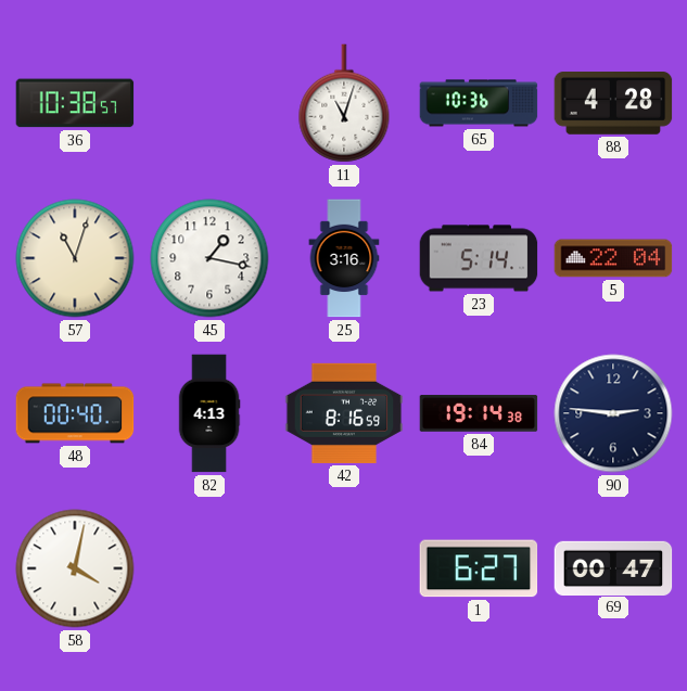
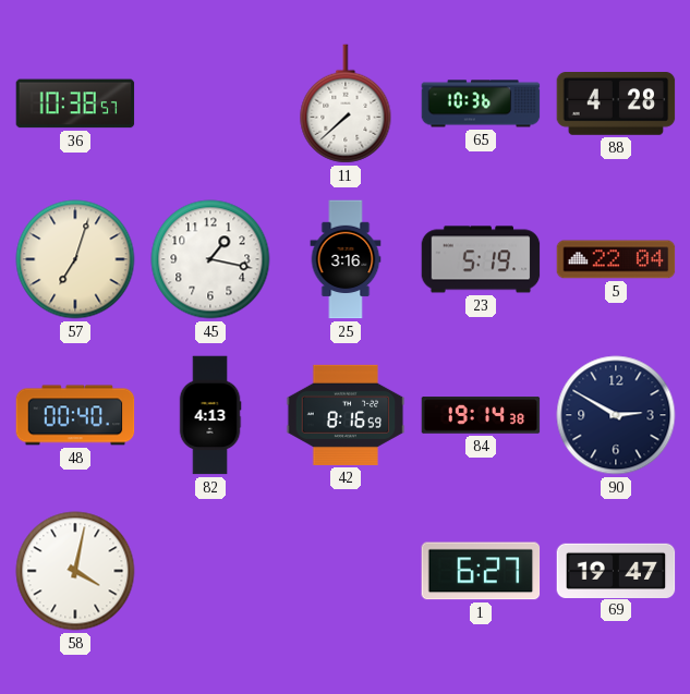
11: 11:03 -> 7:38 (346, 104)
57: 11:03 -> 7:03 (75, 259)
23: 5:14 -> 5:19 (481, 259)
90: 2:46 -> 2:50 (616, 415)
69: 00:47 -> 19:47 (616, 570)
